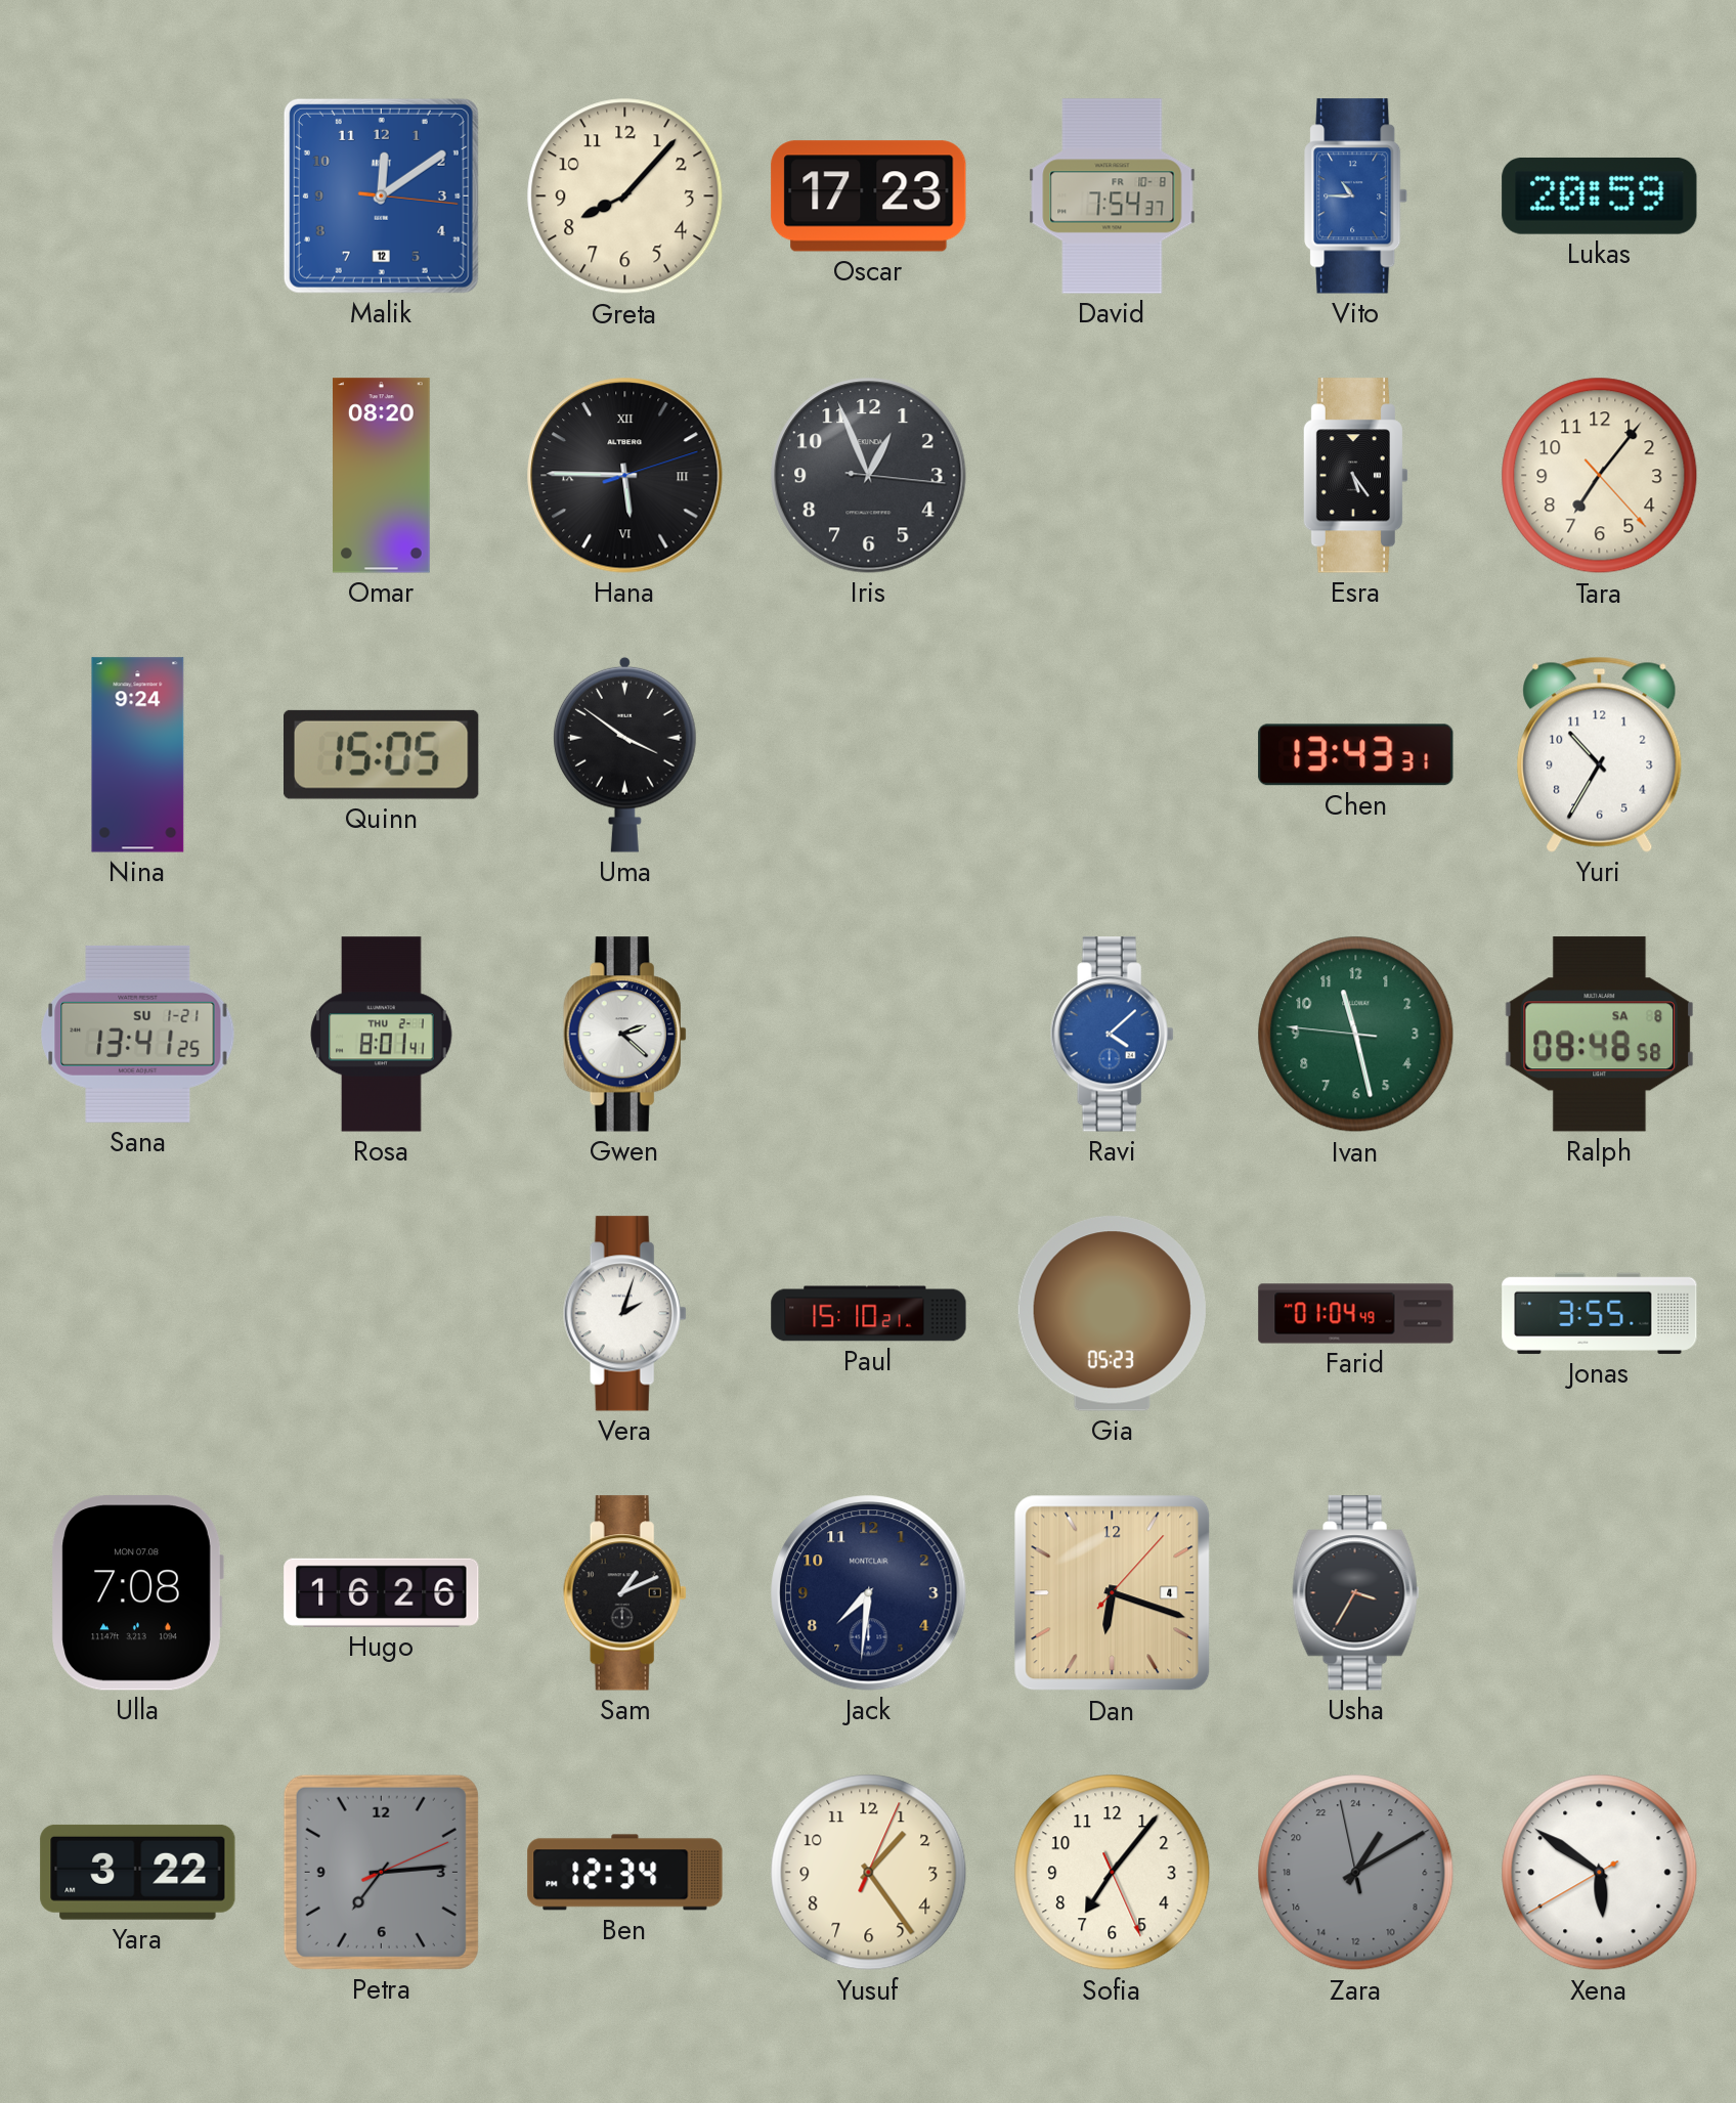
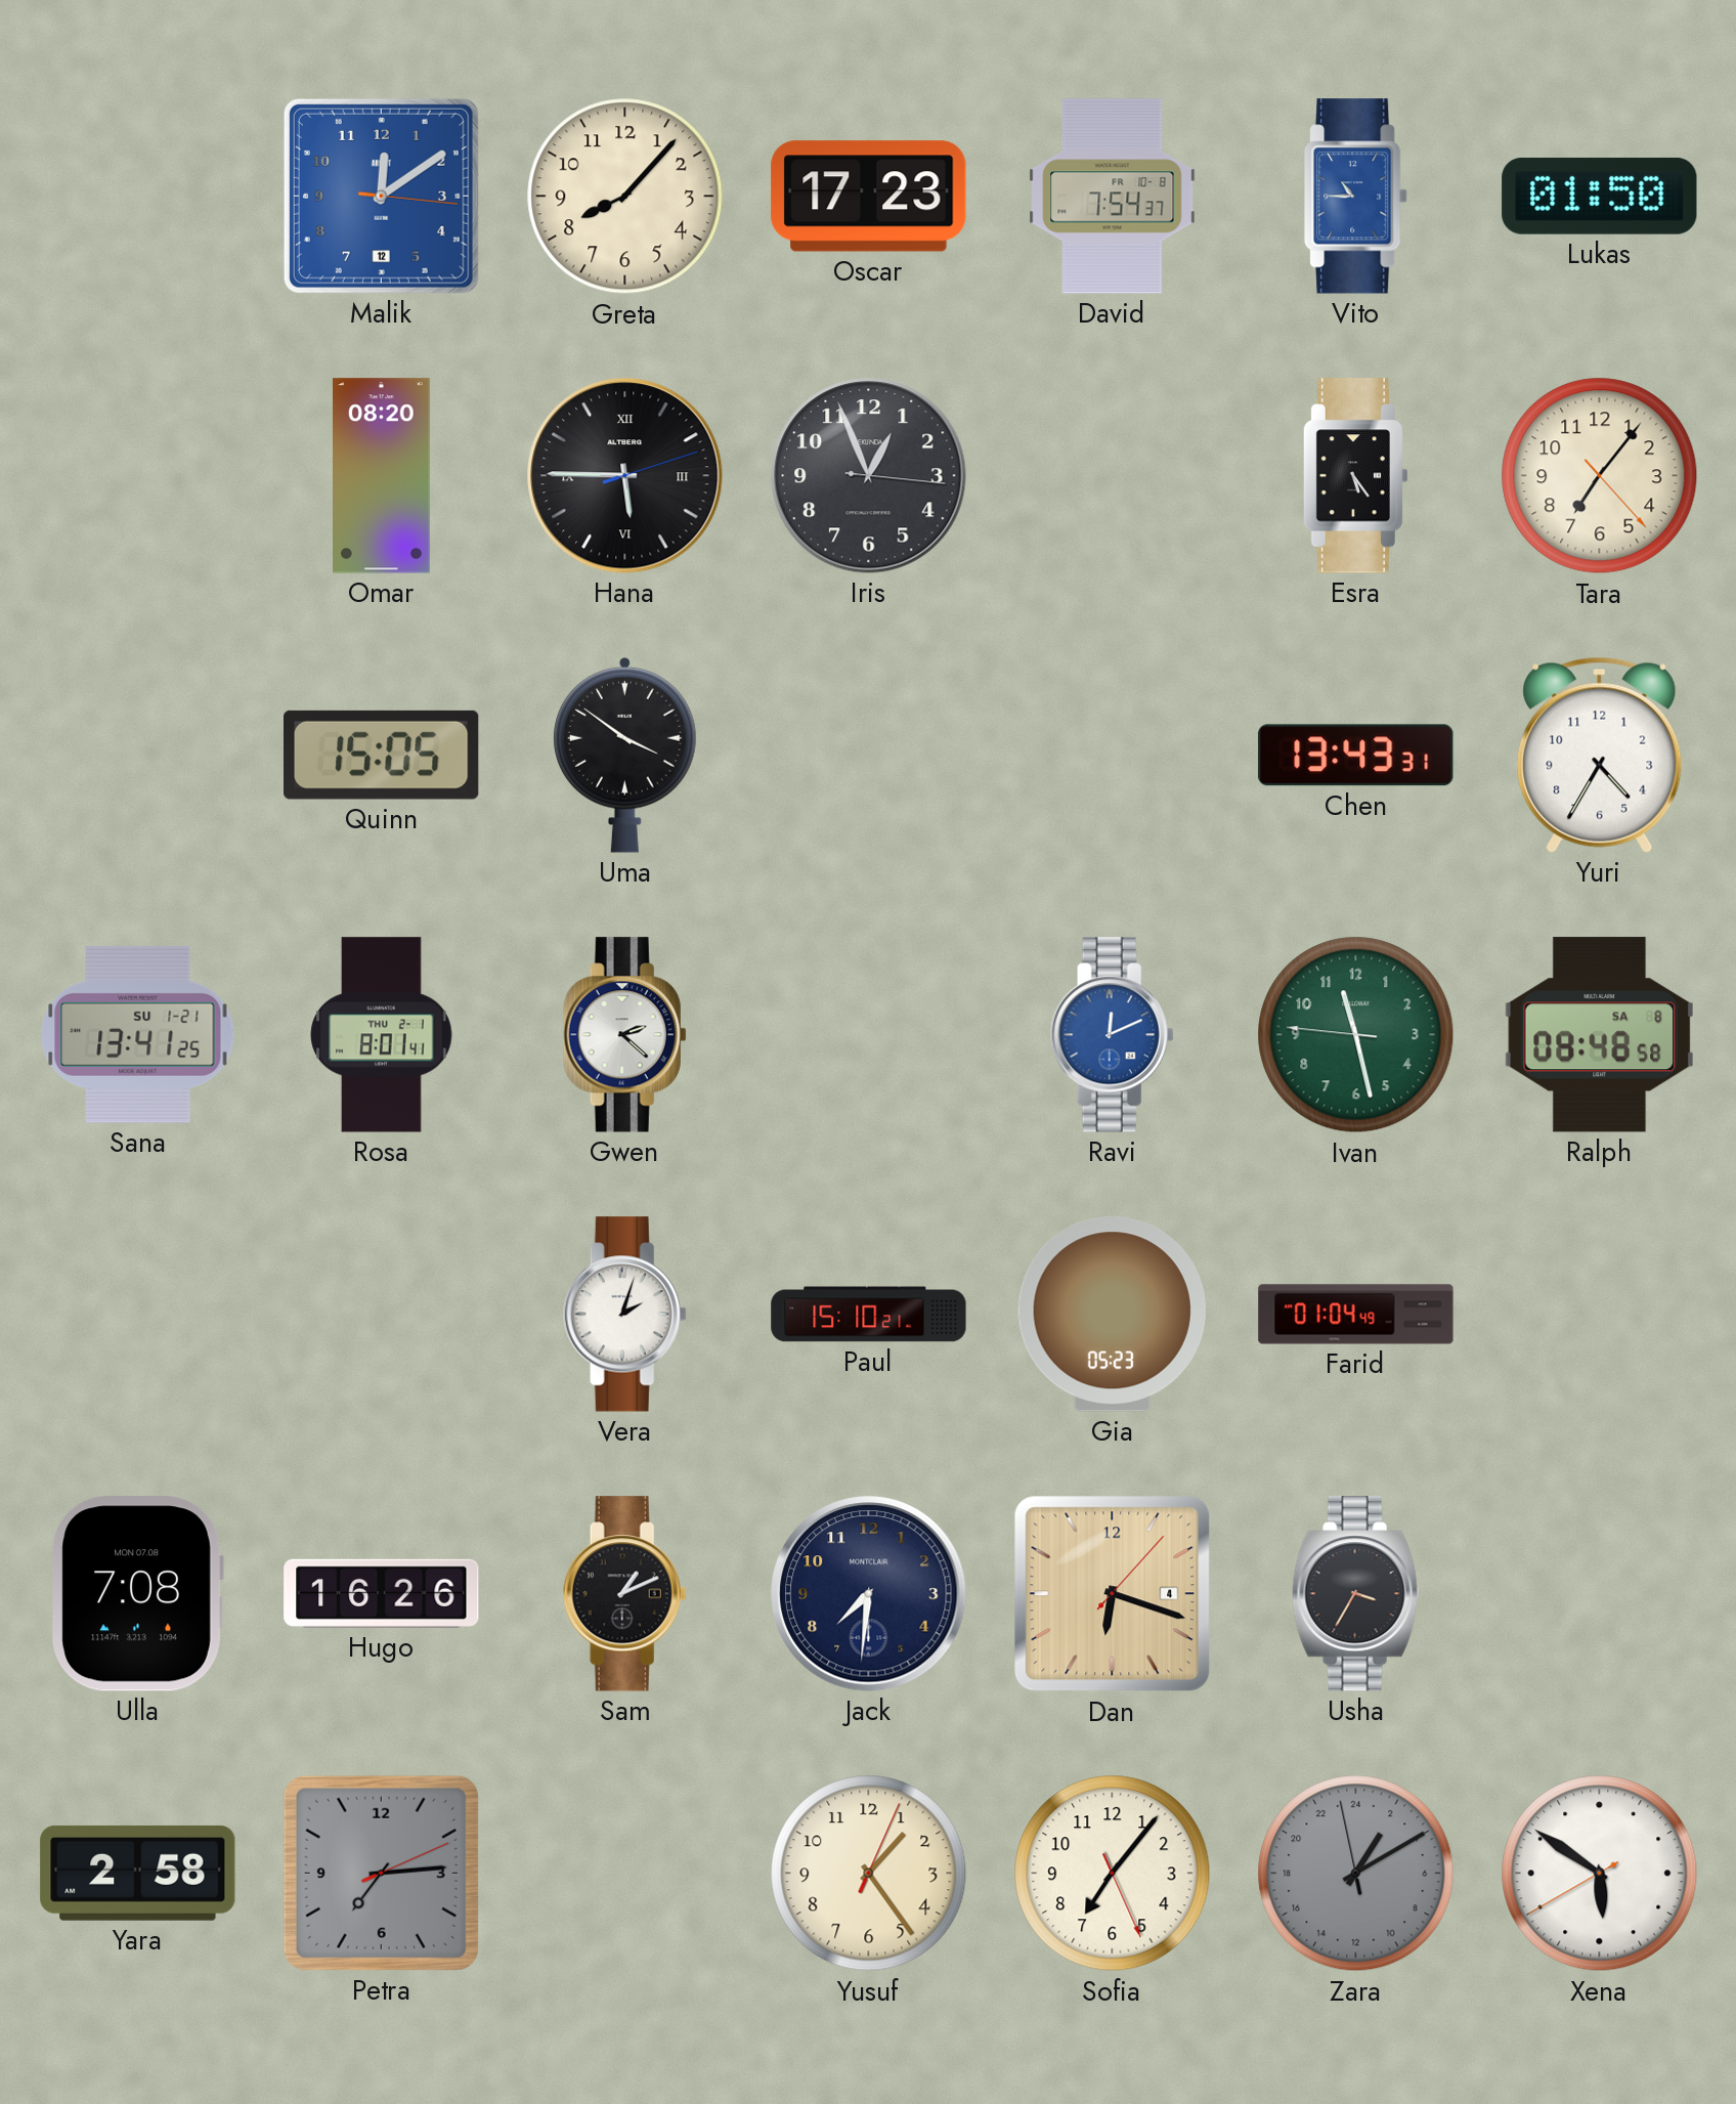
Lukas: 20:59 -> 01:50 (1600, 196)
Nina: 9:24 -> none (138, 755)
Yuri: 10:35 -> 4:35 (1600, 755)
Ravi: 4:08 -> 12:11 (1112, 1035)
Jonas: 3:55 -> none (1600, 1313)
Yara: 3:22 -> 2:58 (138, 1873)
Ben: 12:34 -> none (625, 1873)
